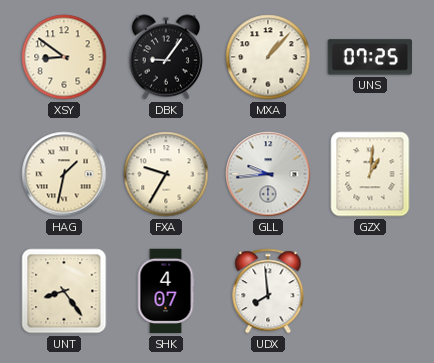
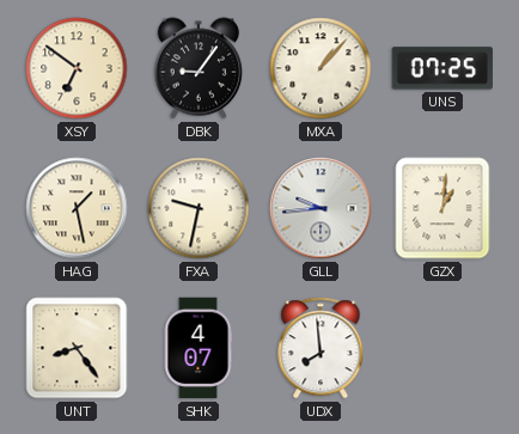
XSY: 8:51 -> 6:51 (77, 68)
HAG: 1:32 -> 1:28 (77, 208)
FXA: 9:35 -> 9:32 (199, 208)
